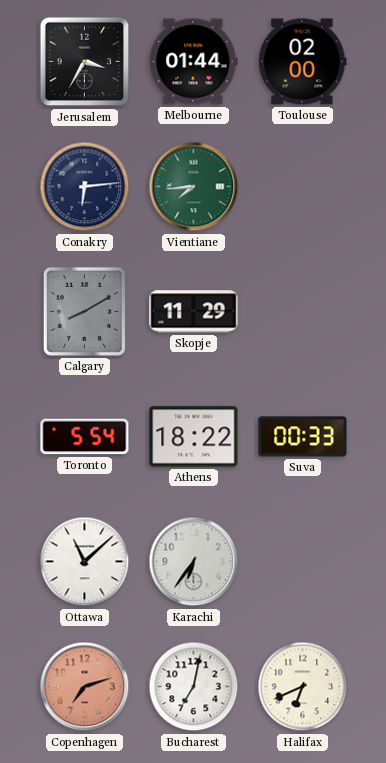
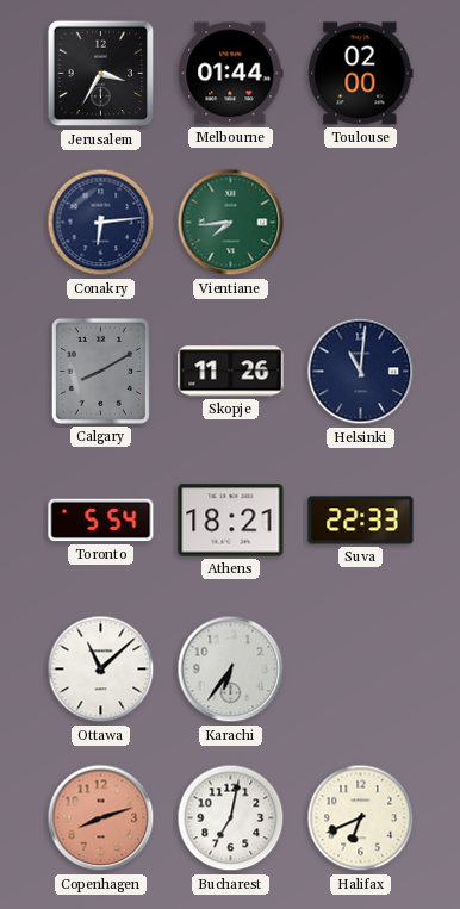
Skopje: 11:29 -> 11:26 (231, 372)
Helsinki: none -> 11:01 (361, 372)
Athens: 18:22 -> 18:21 (231, 521)
Suva: 00:33 -> 22:33 (361, 521)
Copenhagen: 7:12 -> 8:12 (101, 818)
